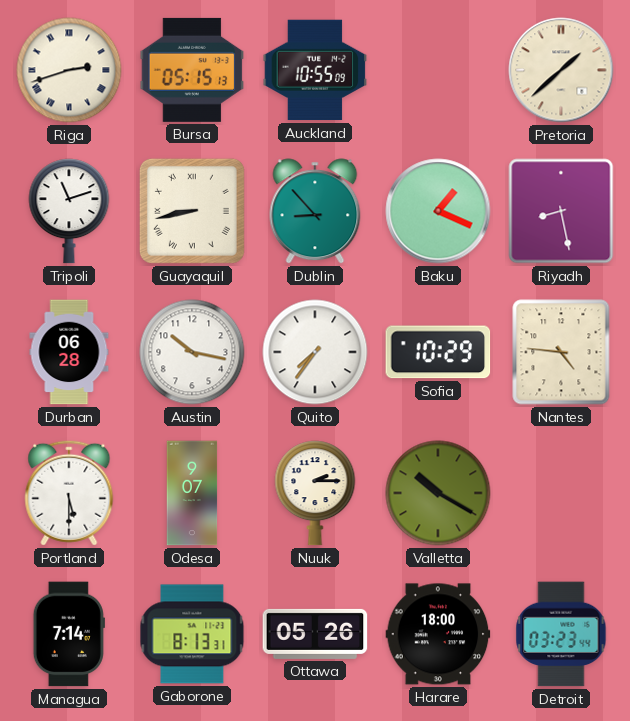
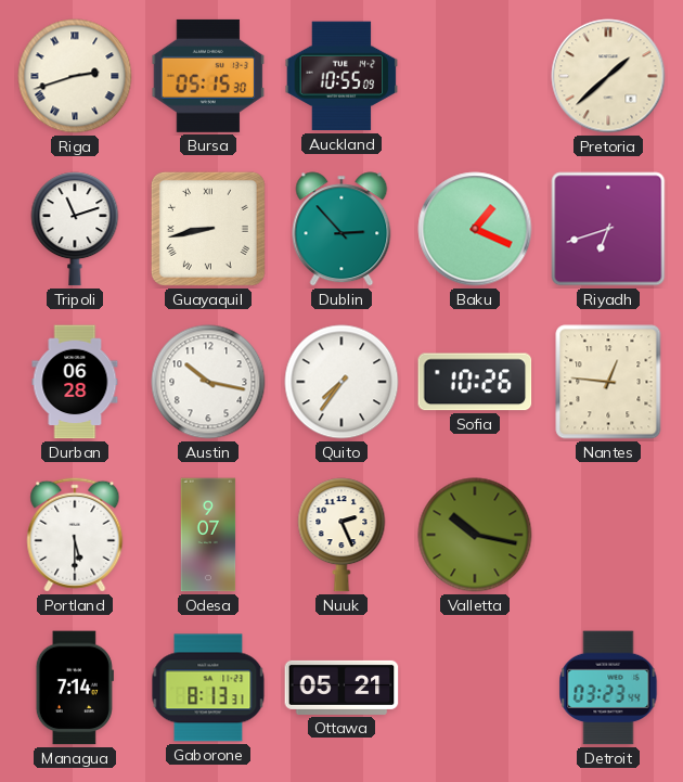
Bursa: 05:15:13 -> 05:15:30 (208, 76)
Dublin: 8:53 -> 2:53 (341, 229)
Riyadh: 8:28 -> 6:42 (608, 229)
Sofia: 10:29 -> 10:26 (475, 382)
Nantes: 4:46 -> 12:46 (608, 382)
Nuuk: 2:15 -> 2:26 (341, 535)
Valletta: 10:20 -> 10:17 (475, 535)
Ottawa: 05:26 -> 05:21 (341, 688)
Harare: 18:00 -> none (438, 634)
